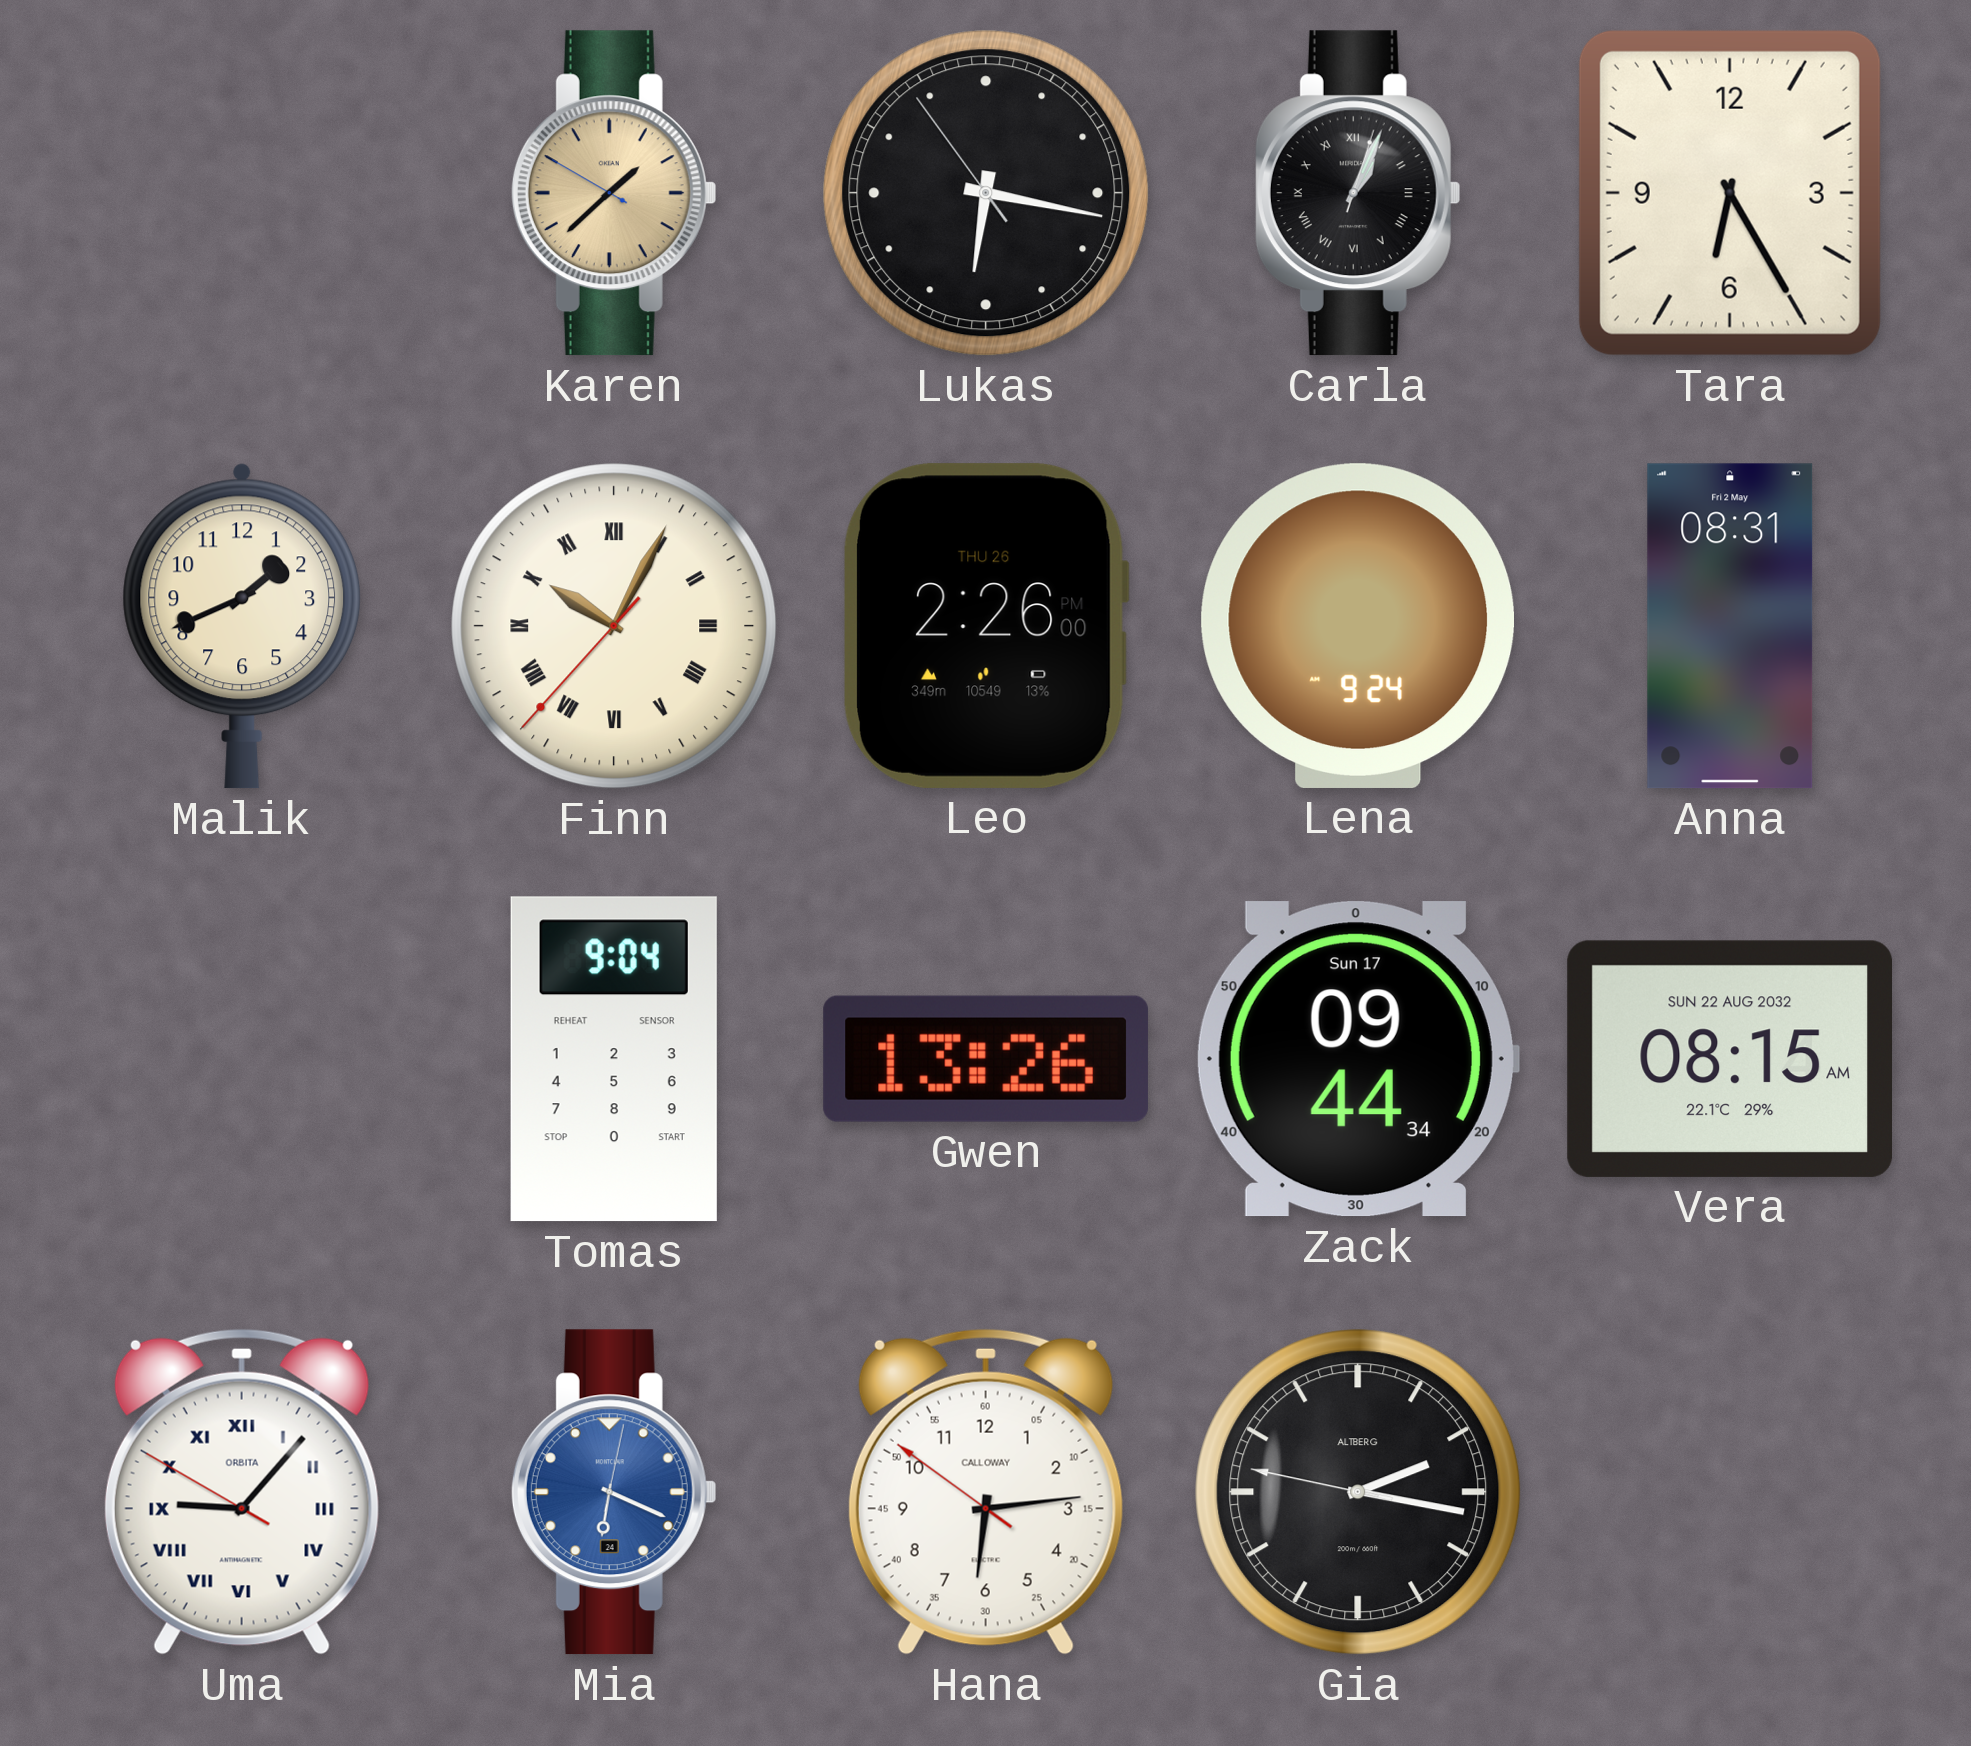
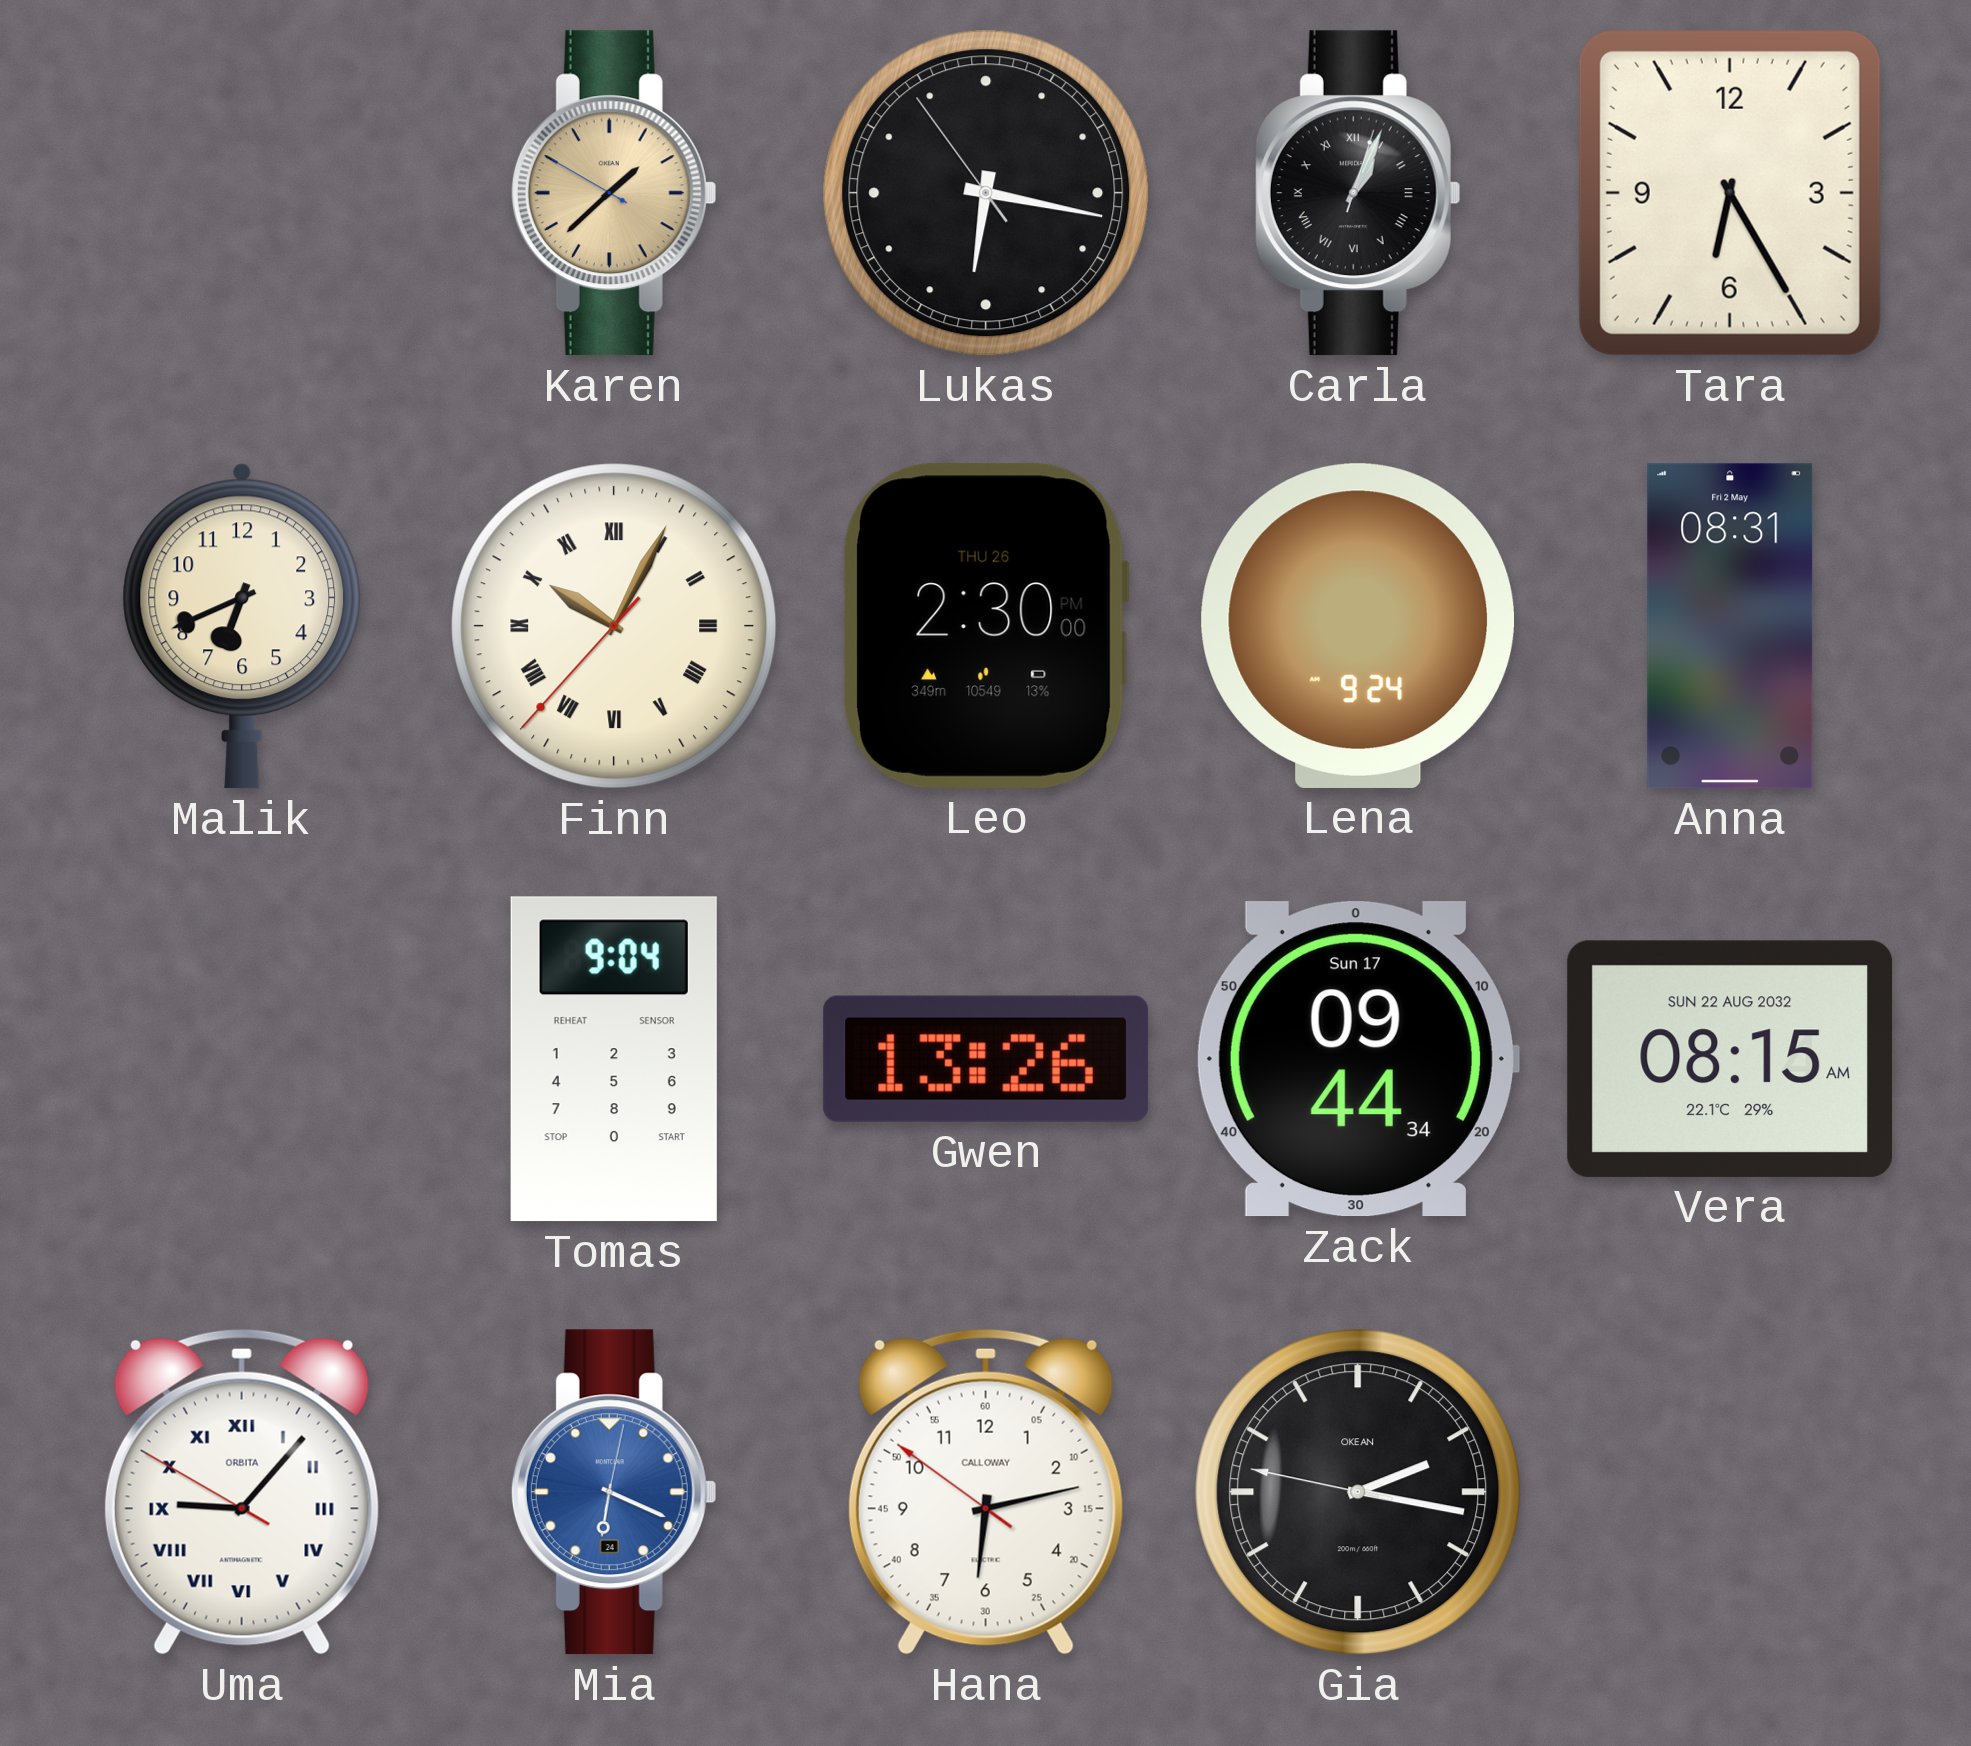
Malik: 1:41 -> 6:41 (242, 626)
Leo: 2:26 -> 2:30 (985, 626)
Hana: 6:13 -> 6:12 (986, 1492)
Gia brand: ALTBERG -> OKEAN (1358, 1492)
